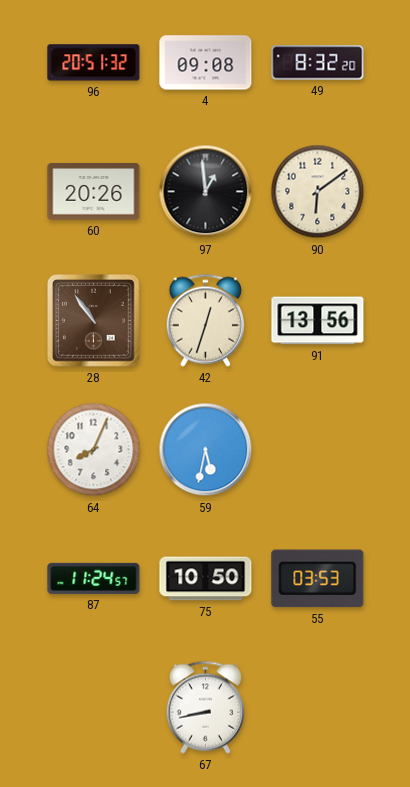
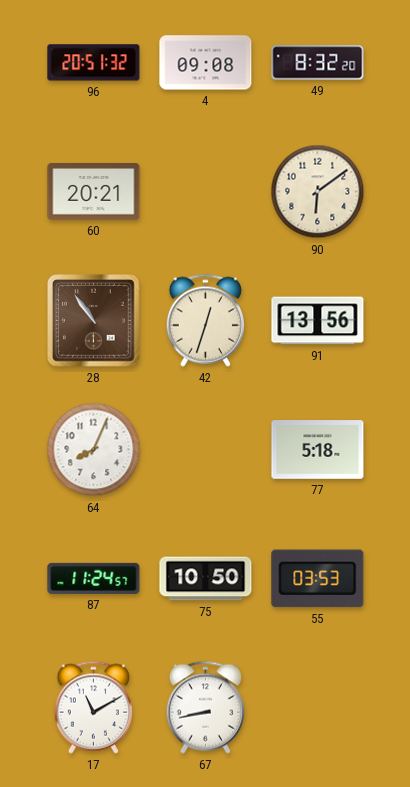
60: 20:26 -> 20:21 (94, 192)
97: 12:59 -> none (206, 192)
59: 5:32 -> none (206, 450)
77: none -> 5:18 (318, 450)
17: none -> 11:10 (93, 707)
